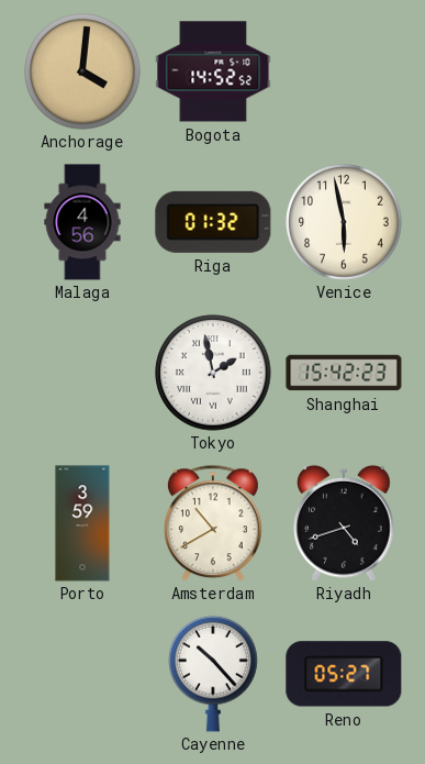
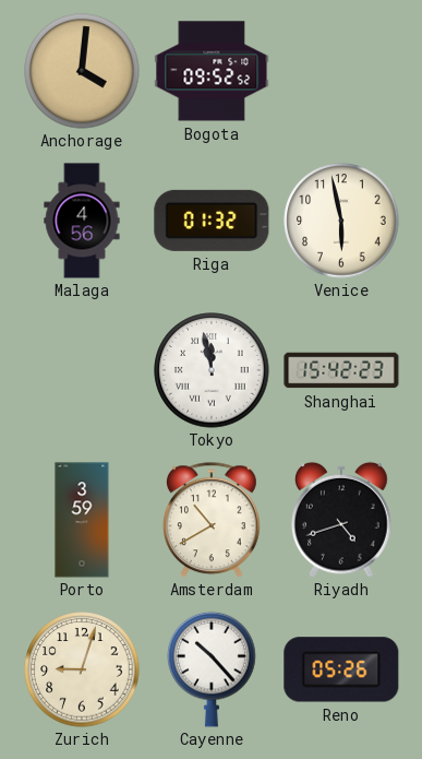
Bogota: 14:52 -> 09:52 (212, 71)
Tokyo: 1:58 -> 11:58 (212, 370)
Zurich: none -> 9:03 (82, 669)
Reno: 05:27 -> 05:26 (341, 669)
